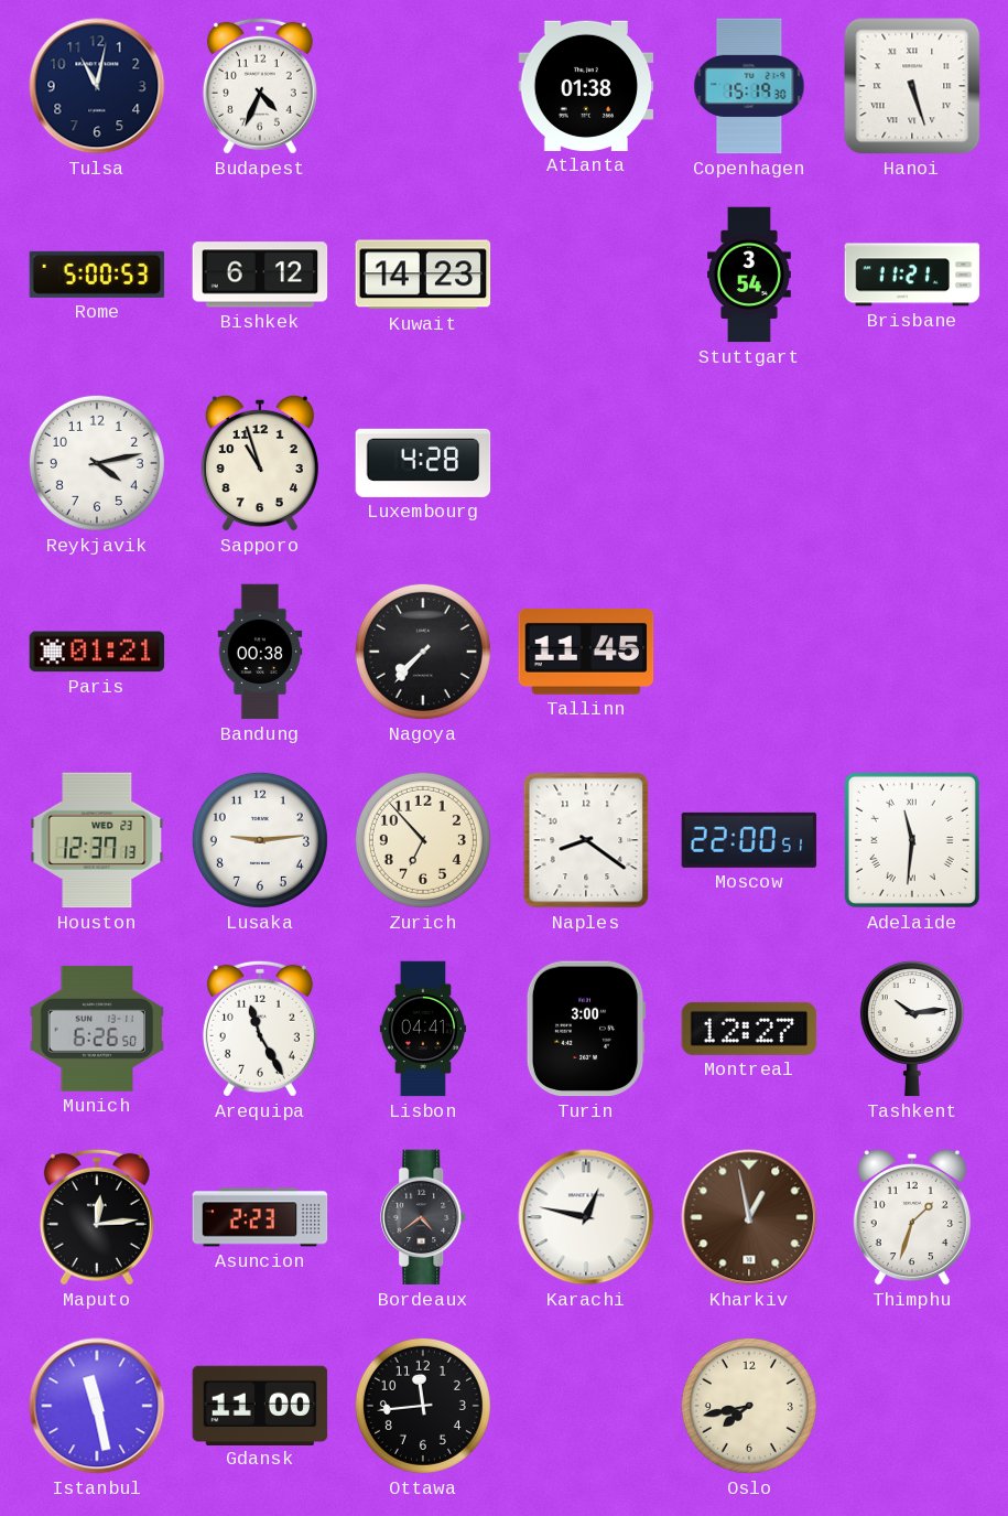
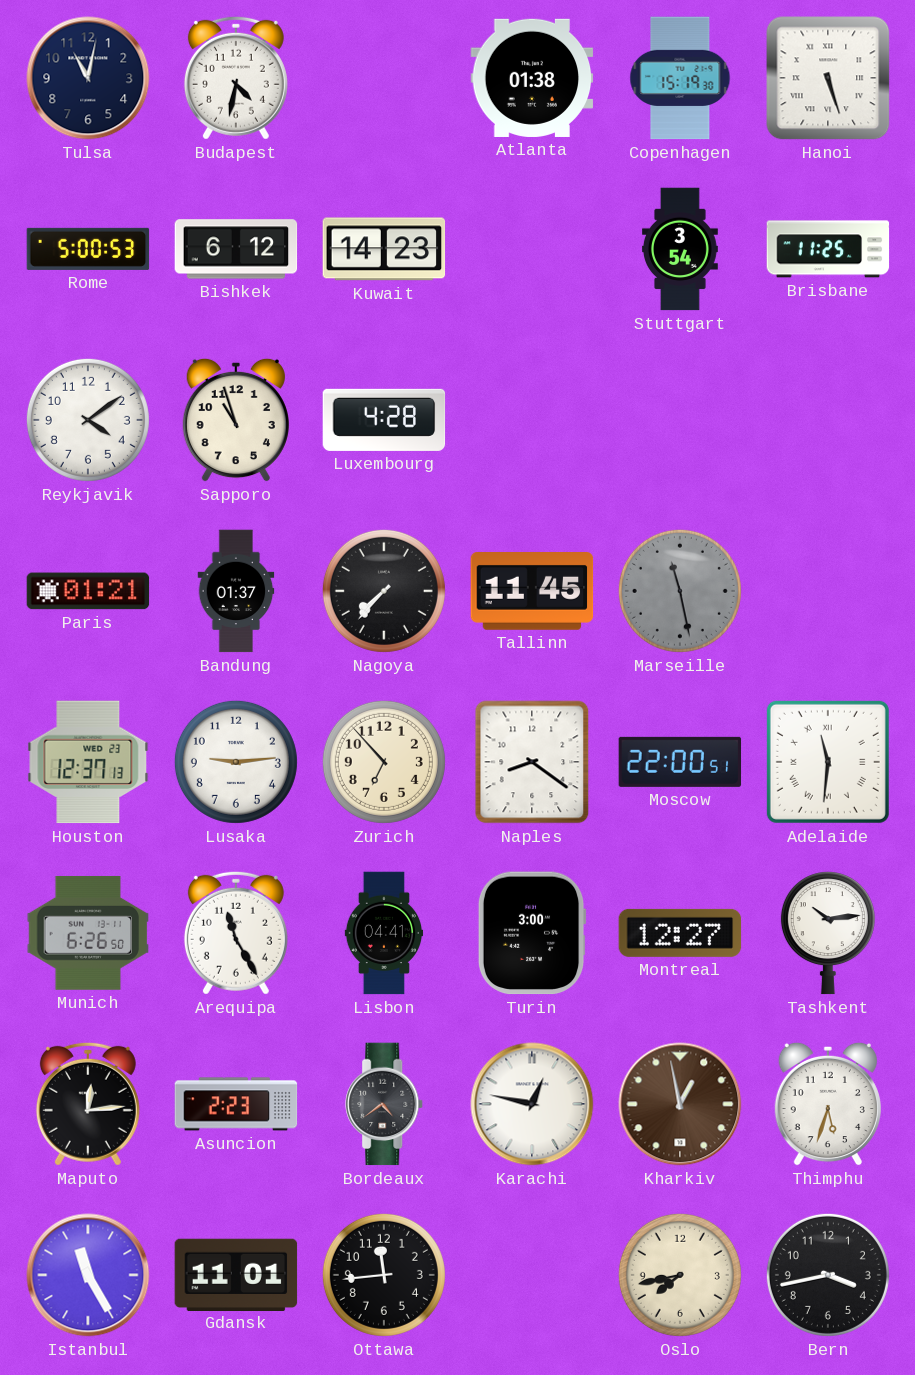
Budapest: 4:34 -> 4:32 (236, 78)
Brisbane: 11:21 -> 11:25 (828, 249)
Reykjavik: 4:13 -> 4:09 (88, 420)
Bandung: 00:38 -> 01:37 (236, 591)
Marseille: none -> 11:28 (680, 591)
Thimphu: 1:33 -> 5:33 (828, 1104)
Istanbul: 11:28 -> 11:25 (88, 1275)
Gdansk: 11:00 -> 11:01 (236, 1274)
Bern: none -> 3:43 (828, 1275)
